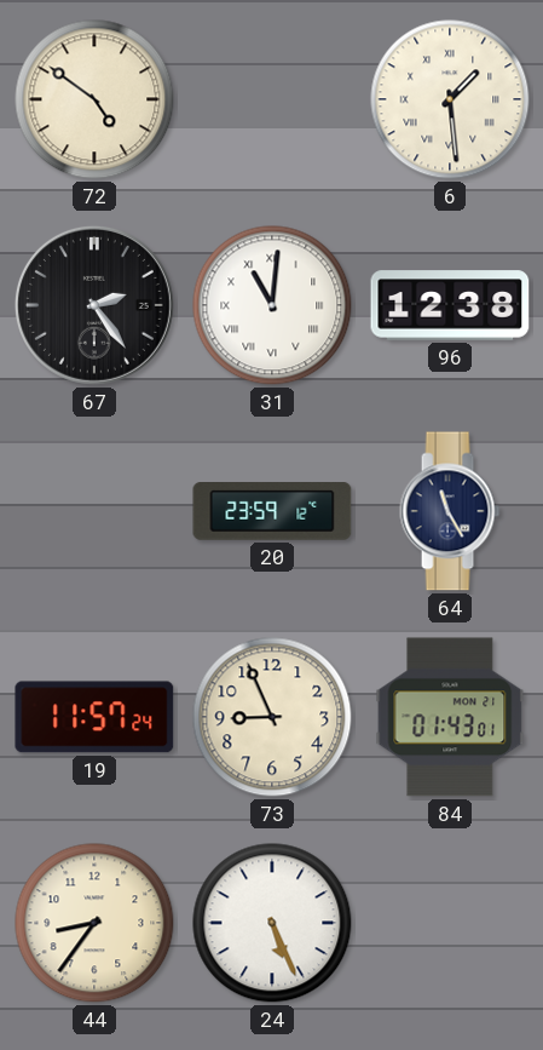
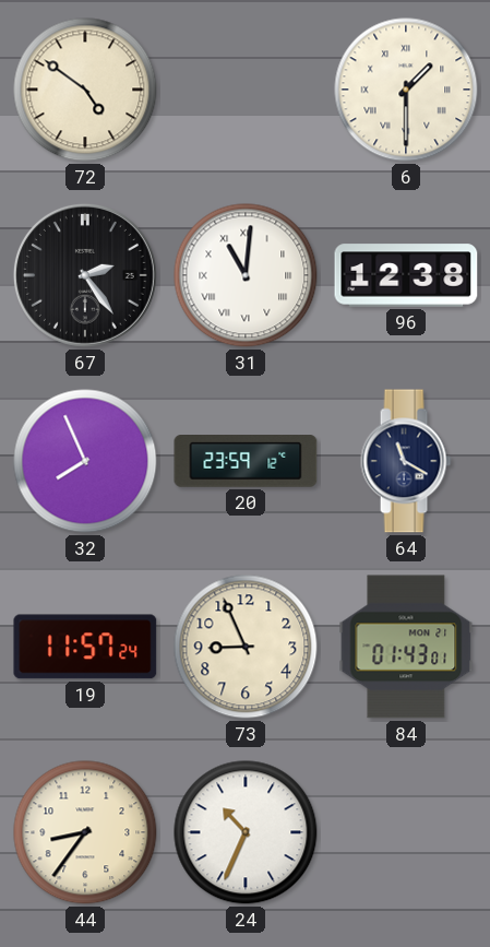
6: 1:29 -> 1:30 (406, 90)
32: none -> 7:56 (85, 461)
64: 11:25 -> 11:20 (406, 461)
24: 5:26 -> 10:34 (246, 832)
